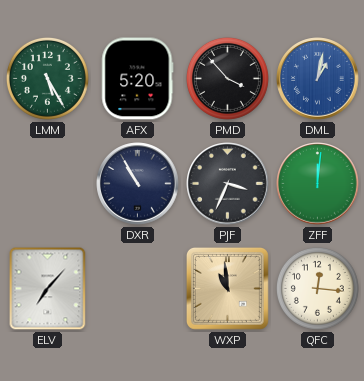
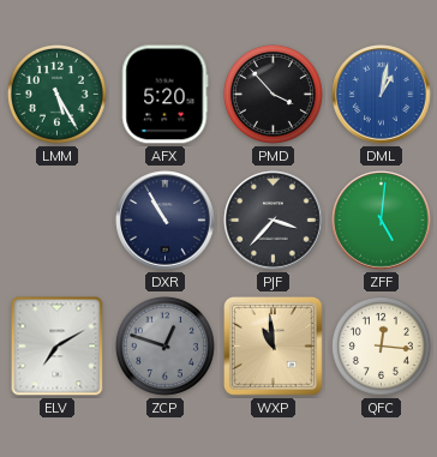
PJF: 3:34 -> 3:37 (274, 221)
ZFF: 12:01 -> 5:01 (382, 221)
ELV: 7:07 -> 7:10 (58, 347)
ZCP: none -> 12:48 (164, 345)
